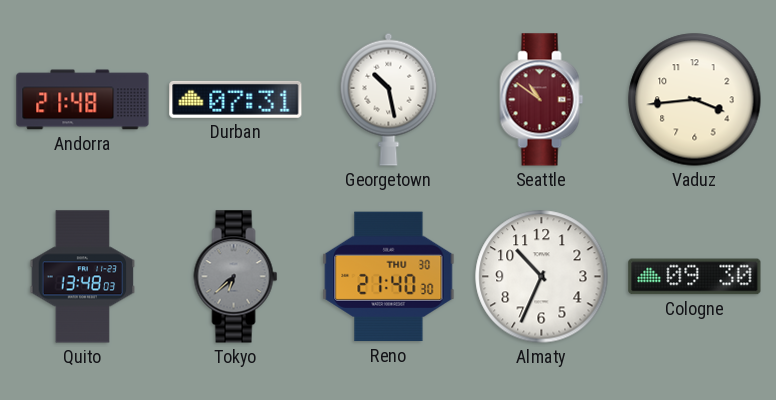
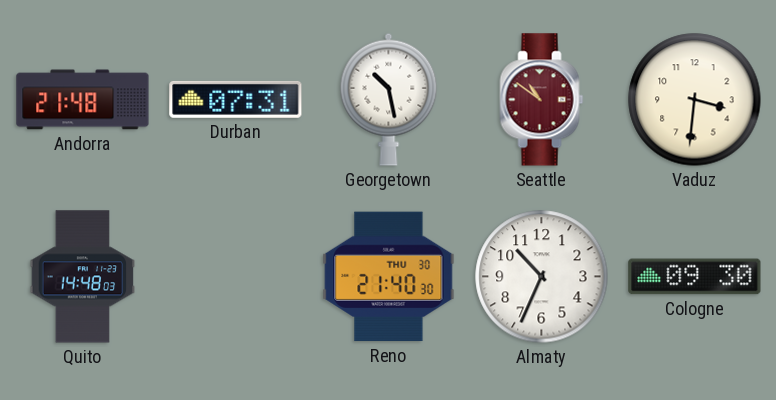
Vaduz: 3:44 -> 3:31 (695, 100)
Quito: 13:48 -> 14:48 (83, 277)
Tokyo: 6:38 -> none (236, 277)
